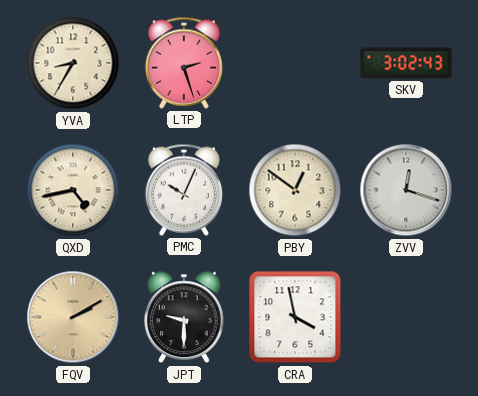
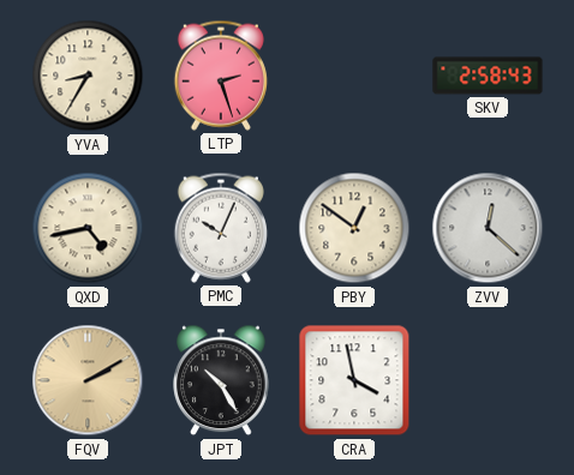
SKV: 3:02 -> 2:58 (488, 76)
ZVV: 12:18 -> 12:22 (488, 228)
JPT: 9:30 -> 10:25 (221, 380)
